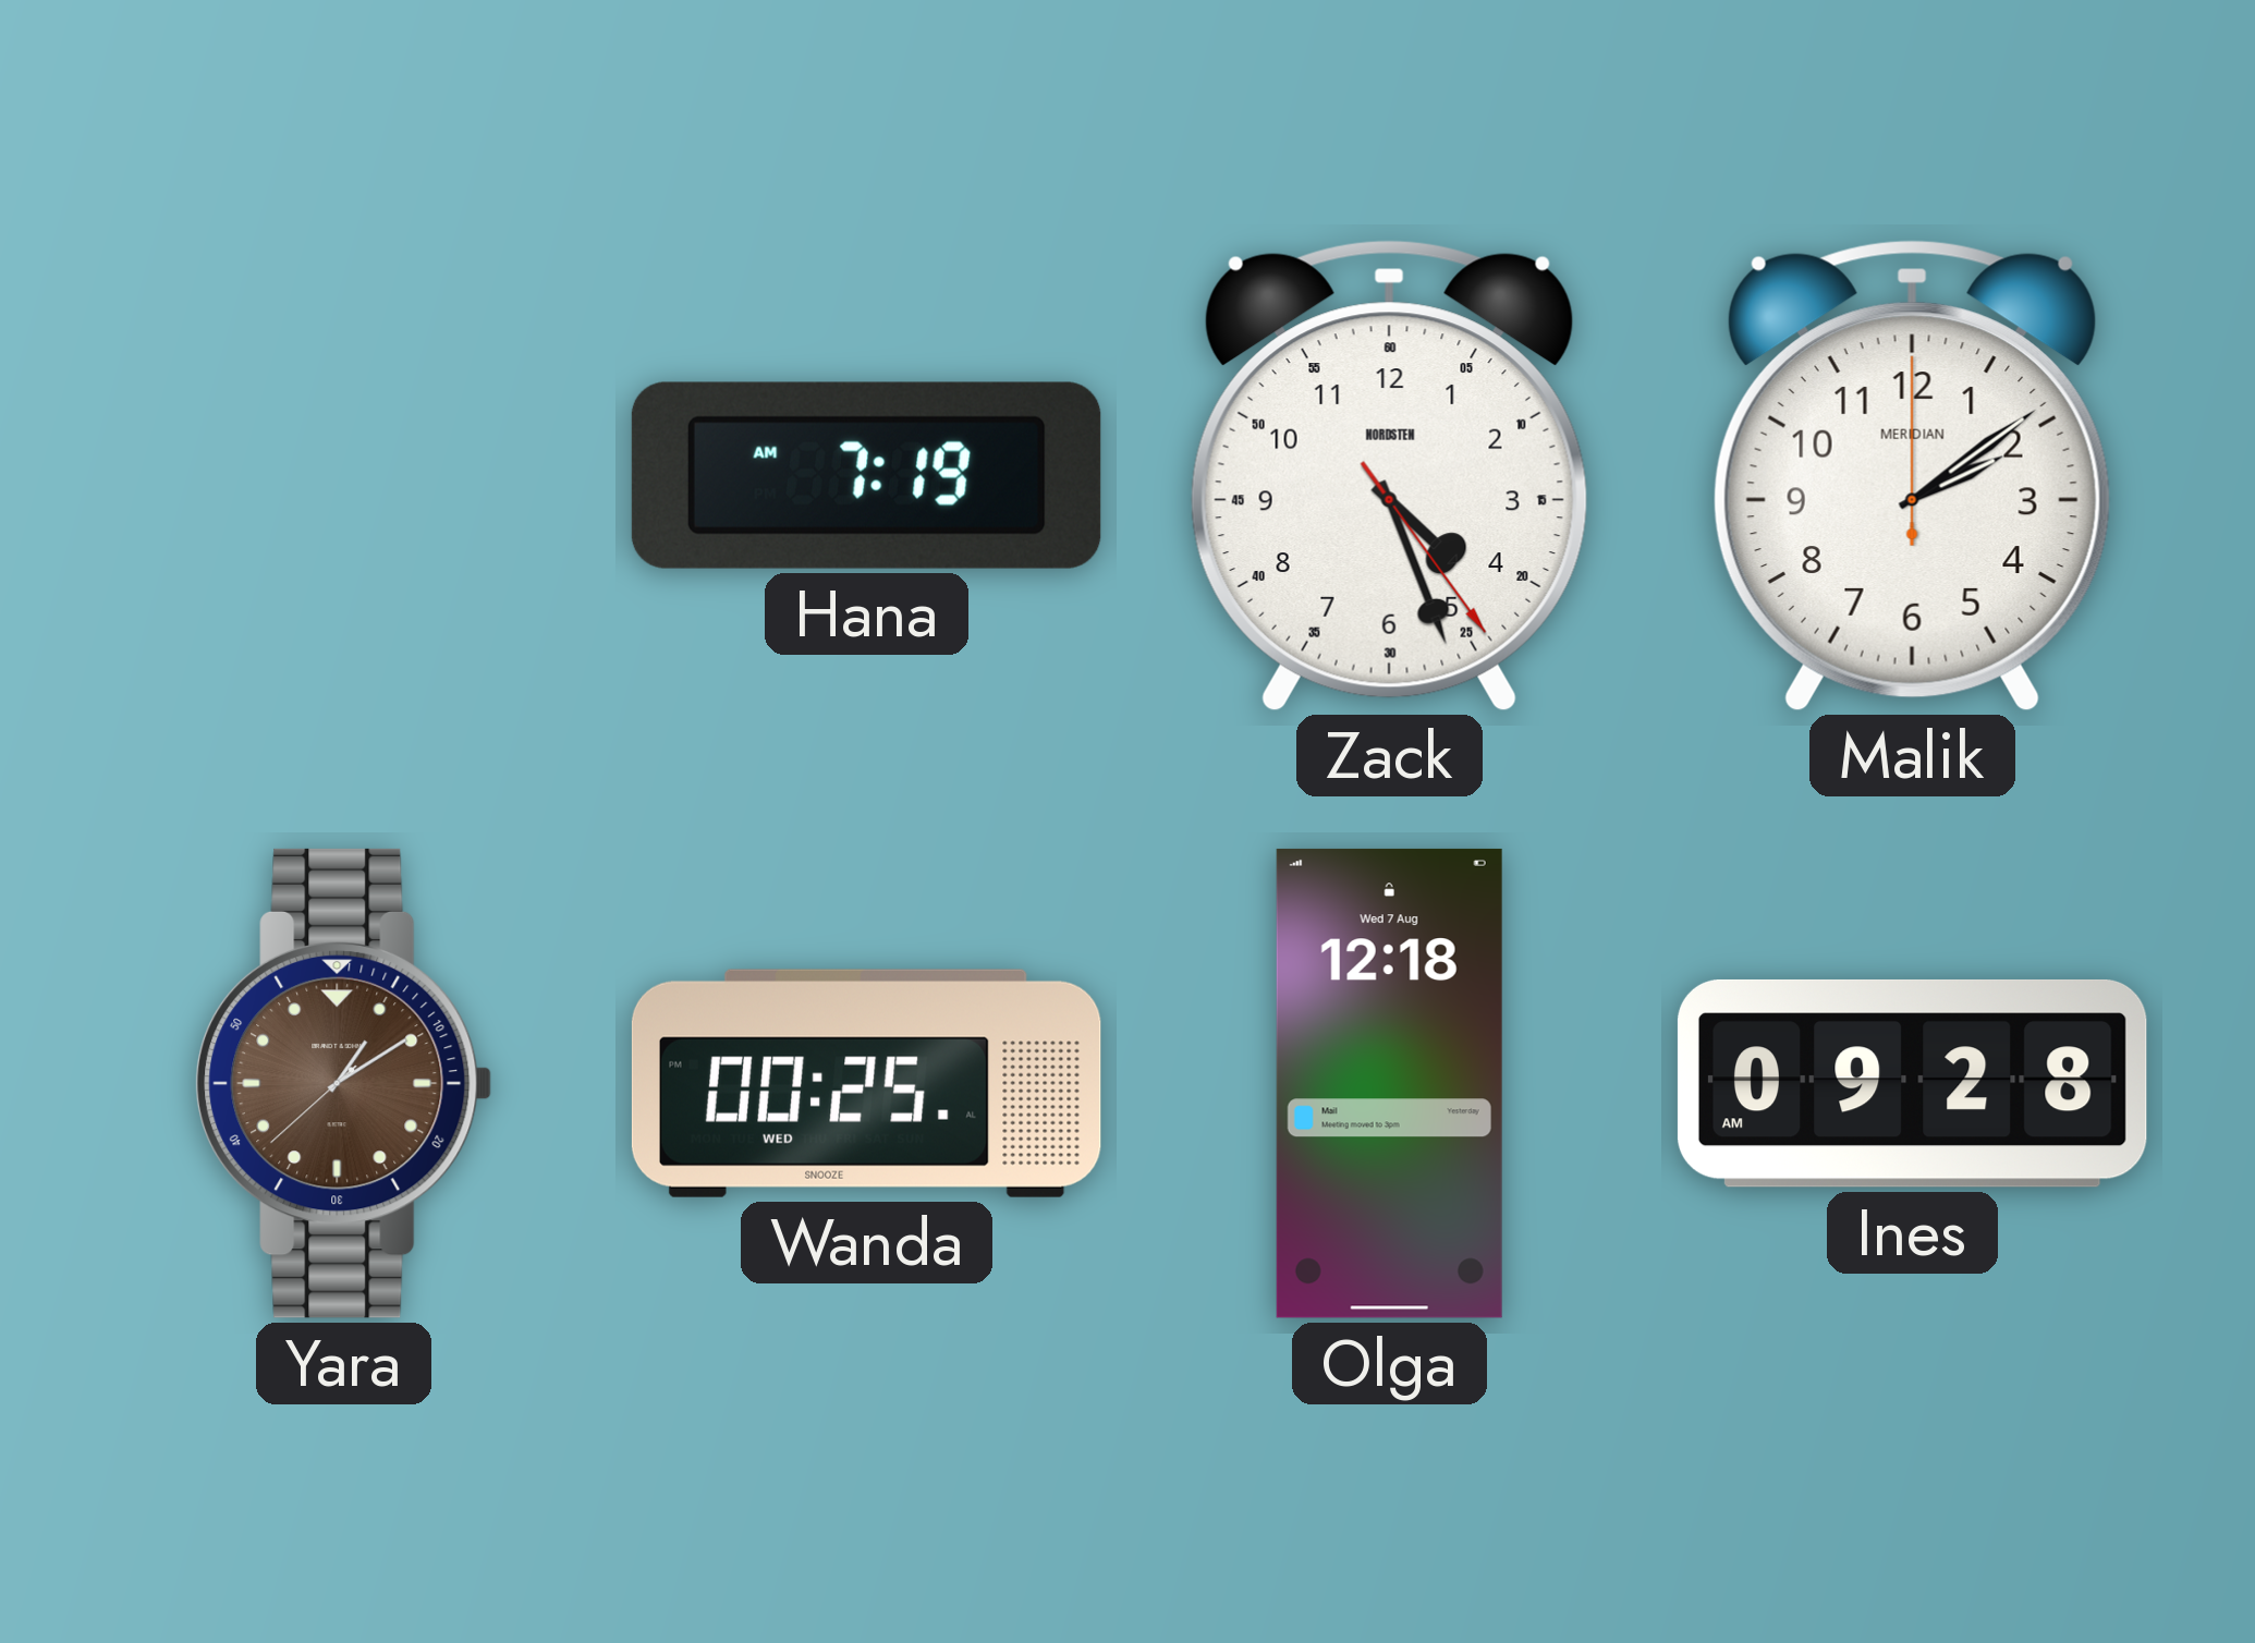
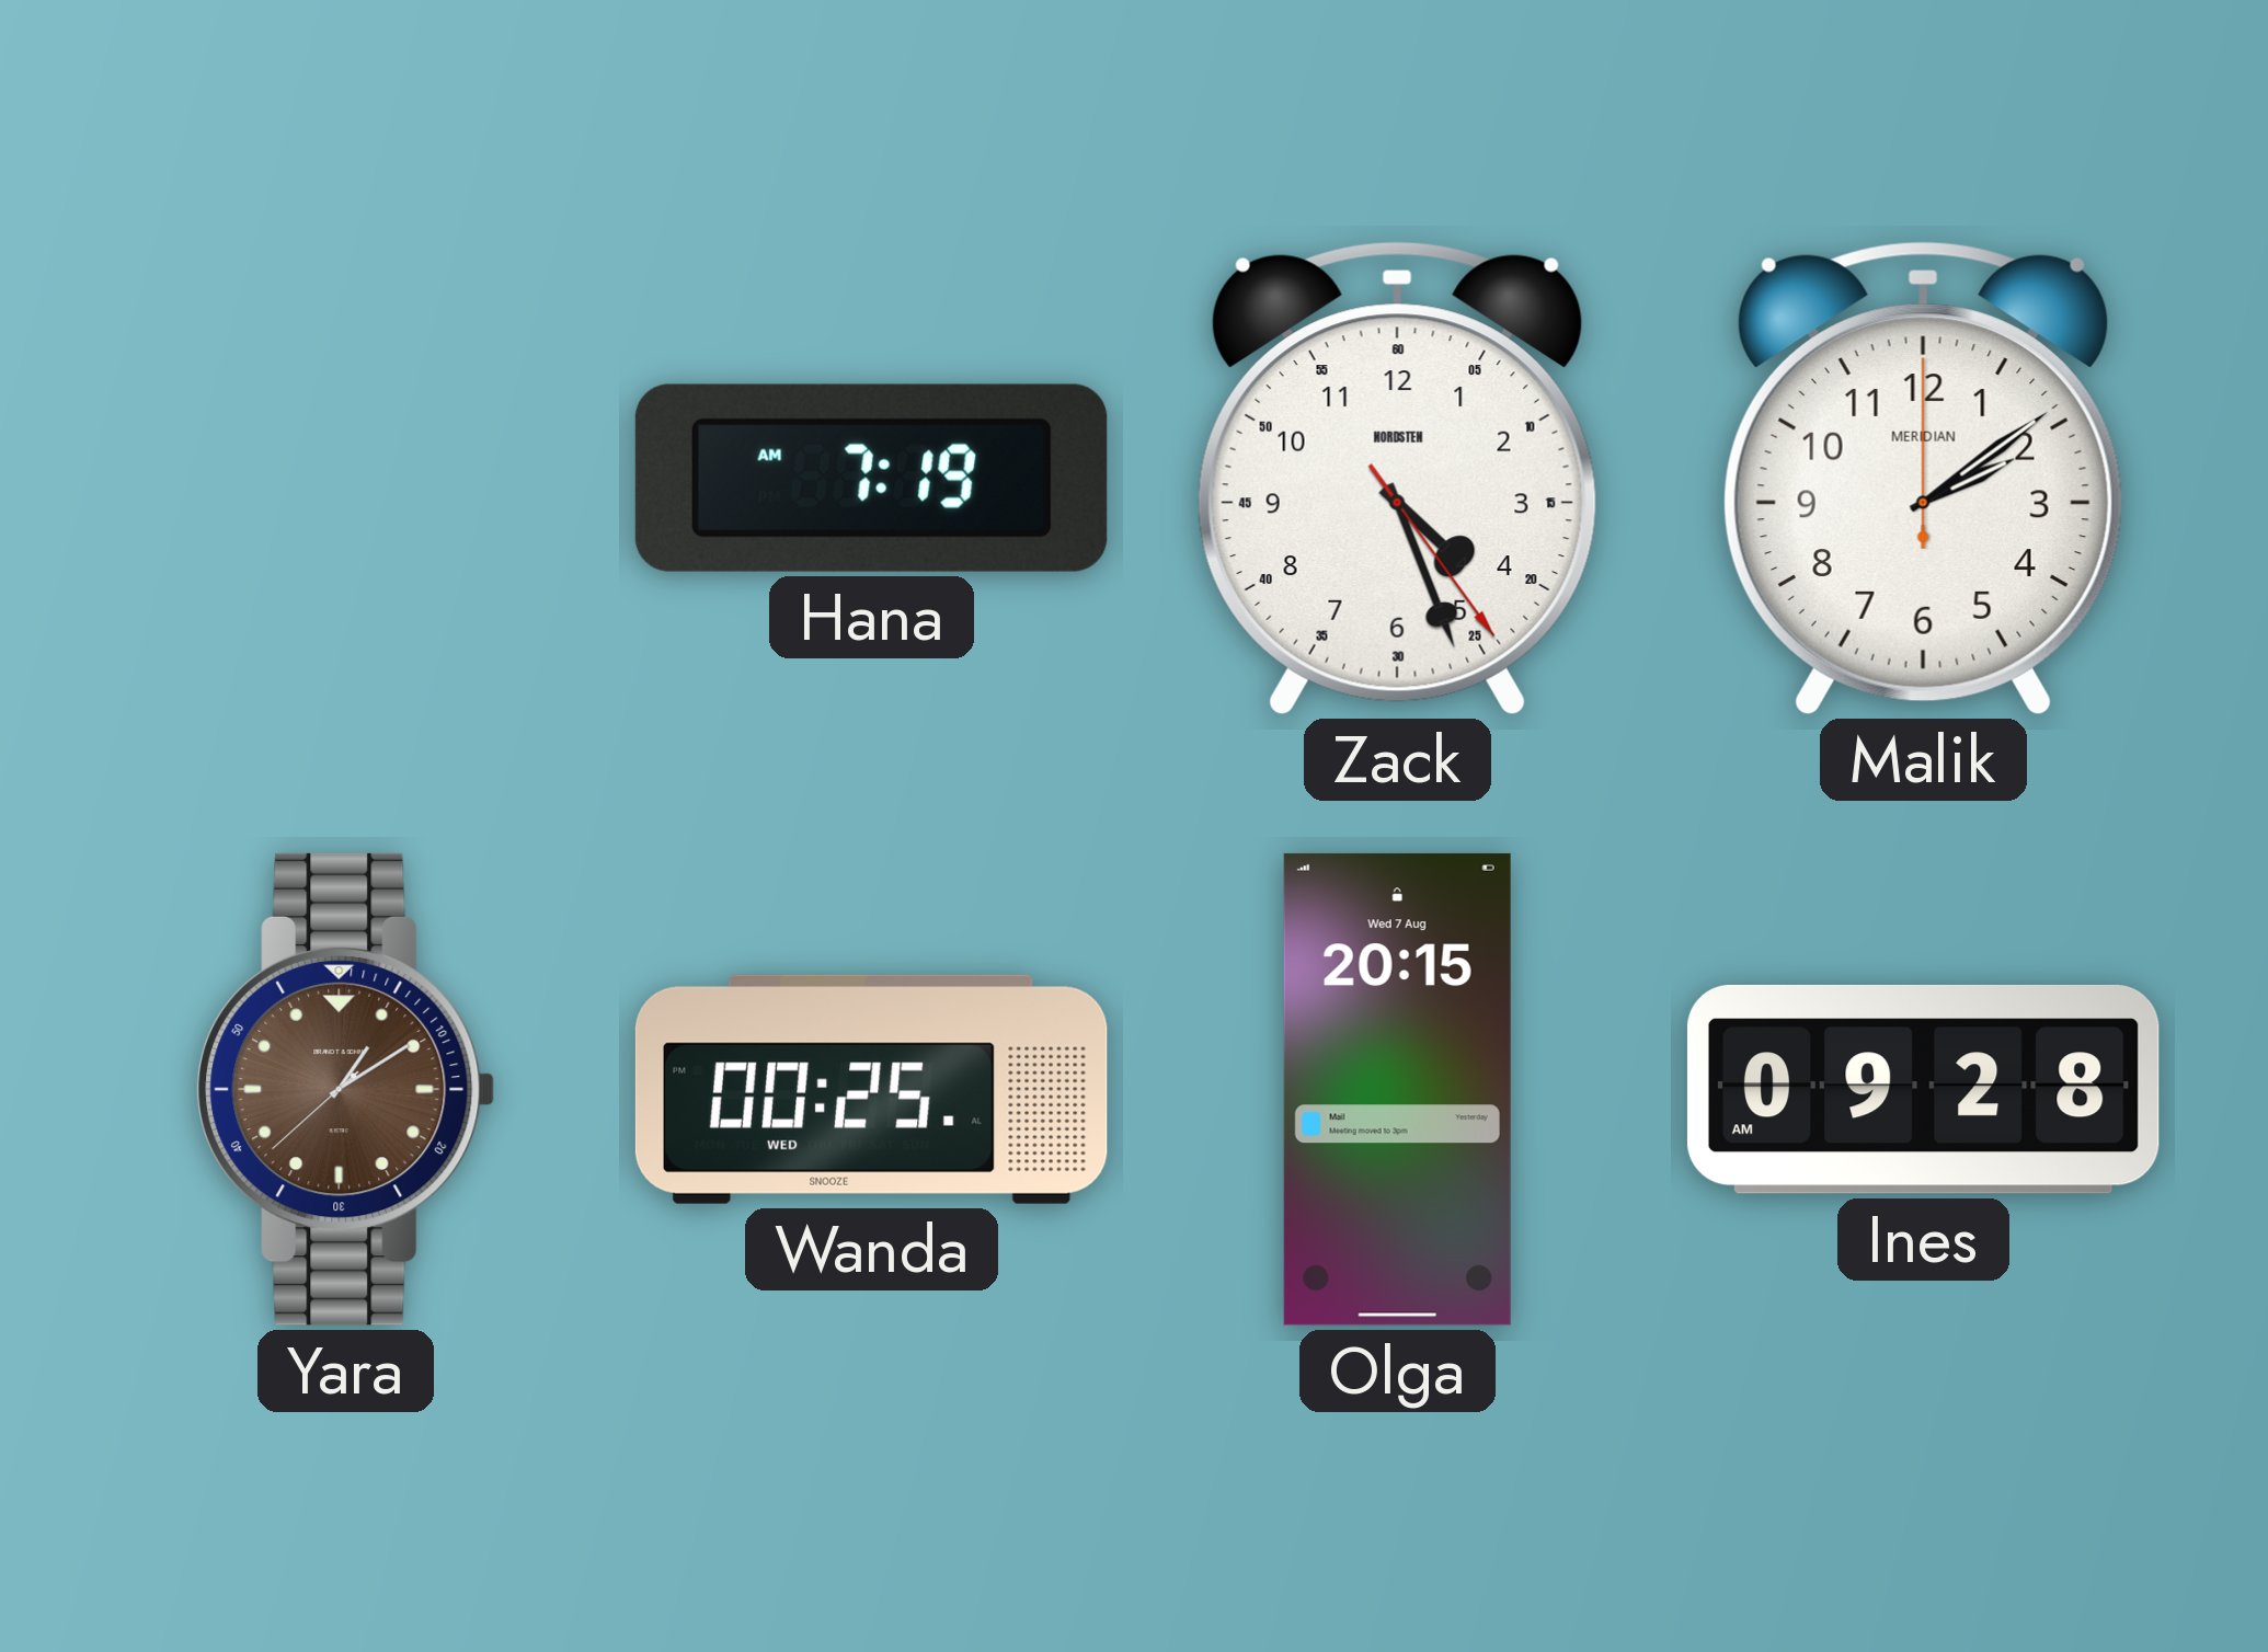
Olga: 12:18 -> 20:15 (1397, 1089)
